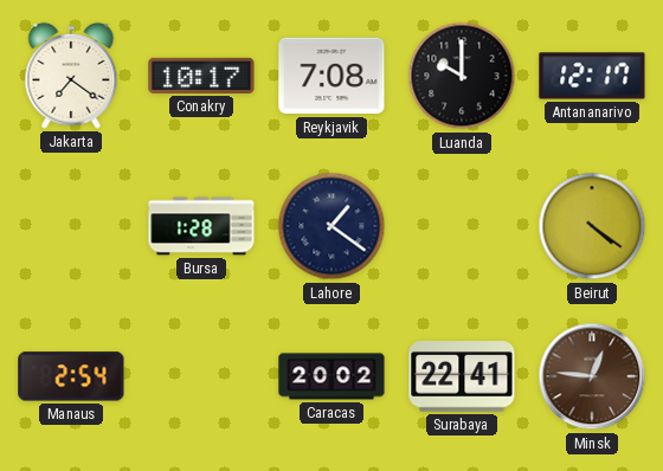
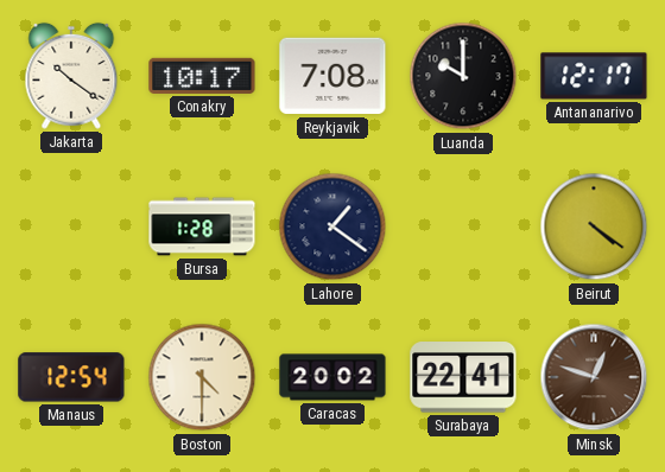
Jakarta: 7:21 -> 10:21 (71, 76)
Manaus: 2:54 -> 12:54 (71, 377)
Boston: none -> 4:30 (202, 377)
Minsk: 12:46 -> 12:48 (594, 377)
